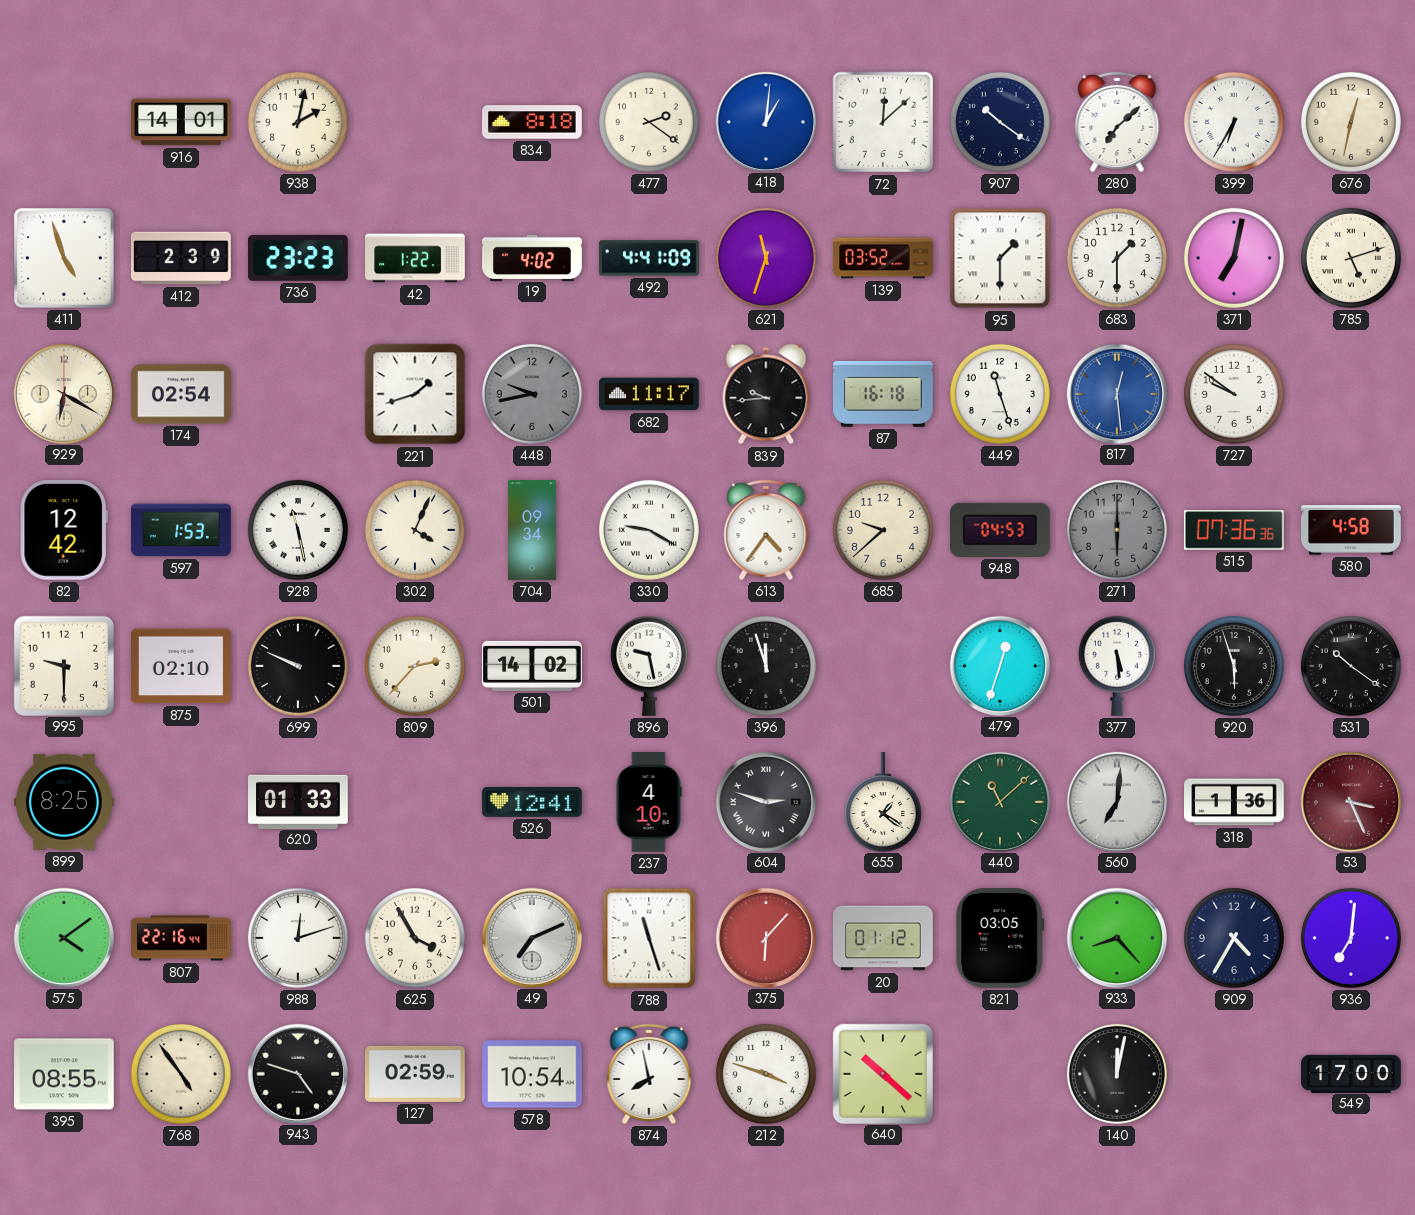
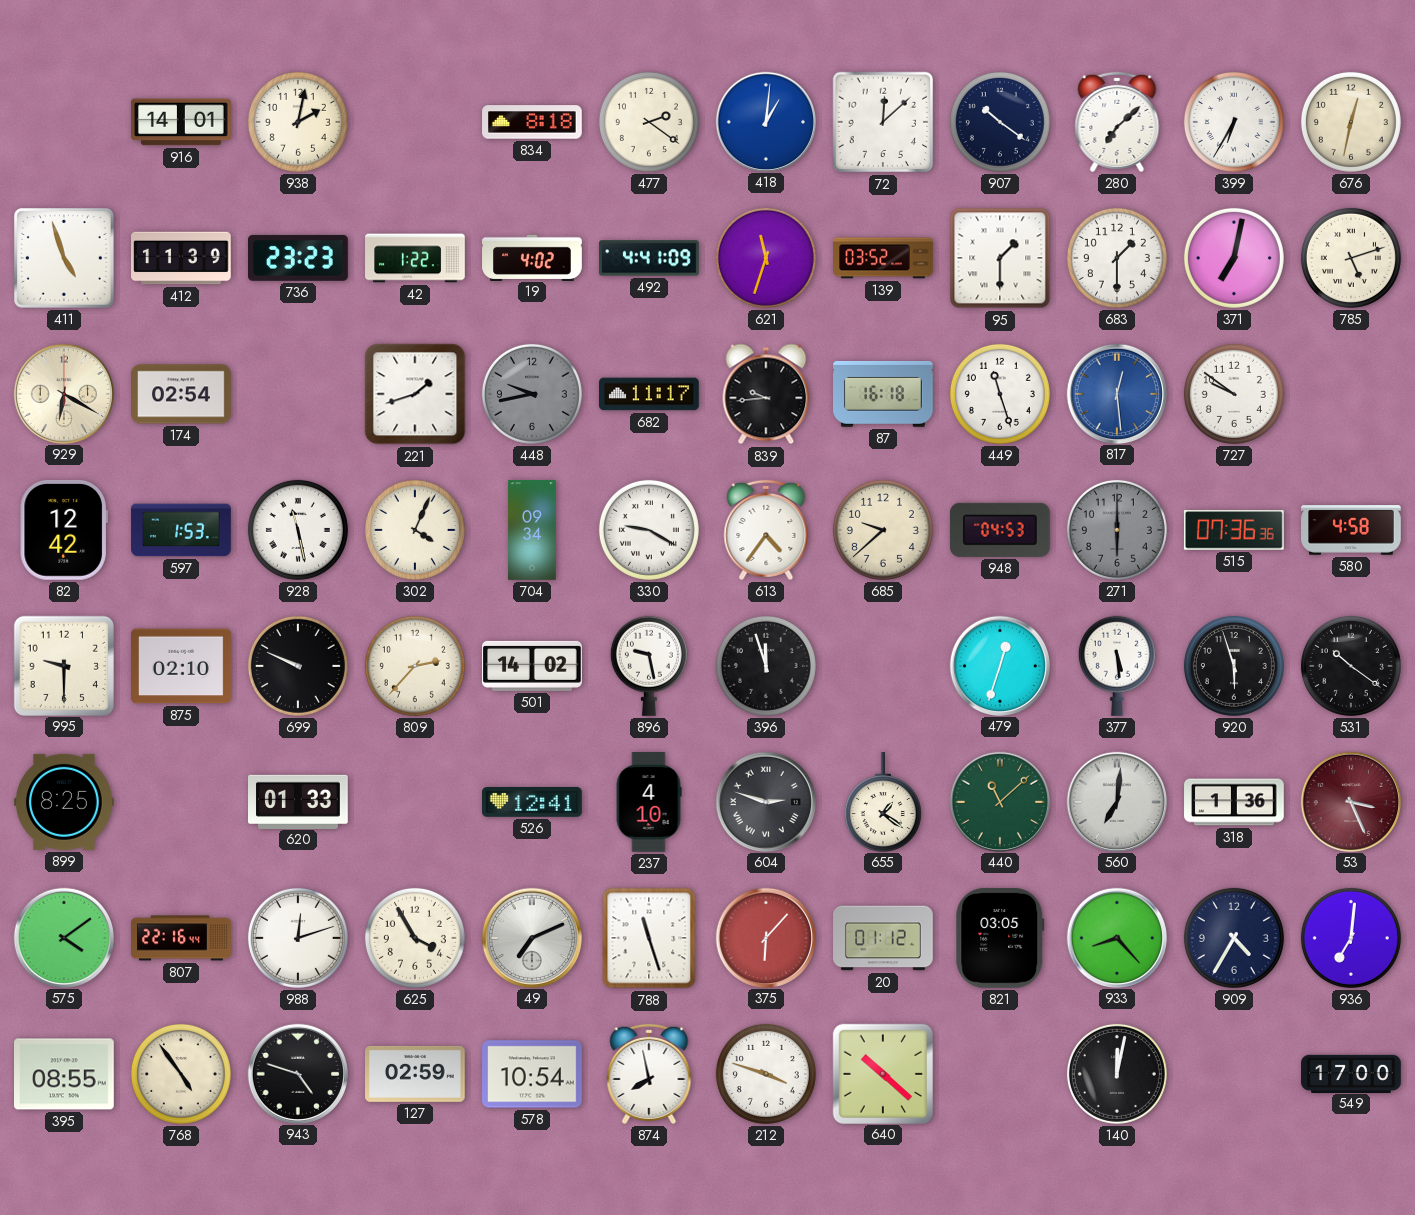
412: 2:39 -> 11:39 (182, 258)
